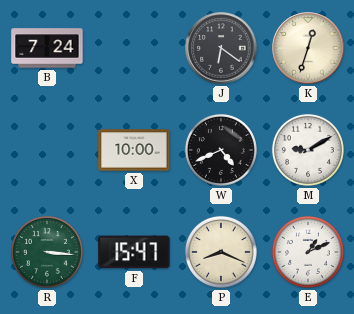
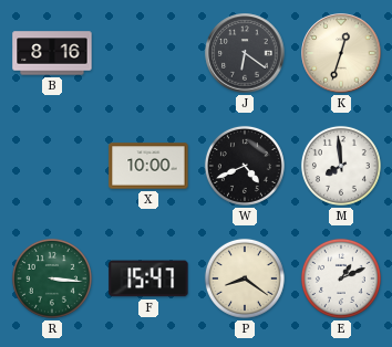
B: 7:24 -> 8:16 (52, 53)
M: 9:10 -> 7:59 (341, 166)
P: 8:19 -> 8:21 (245, 278)
